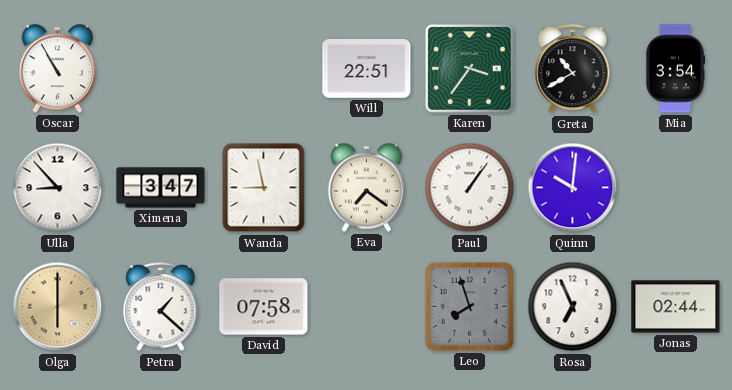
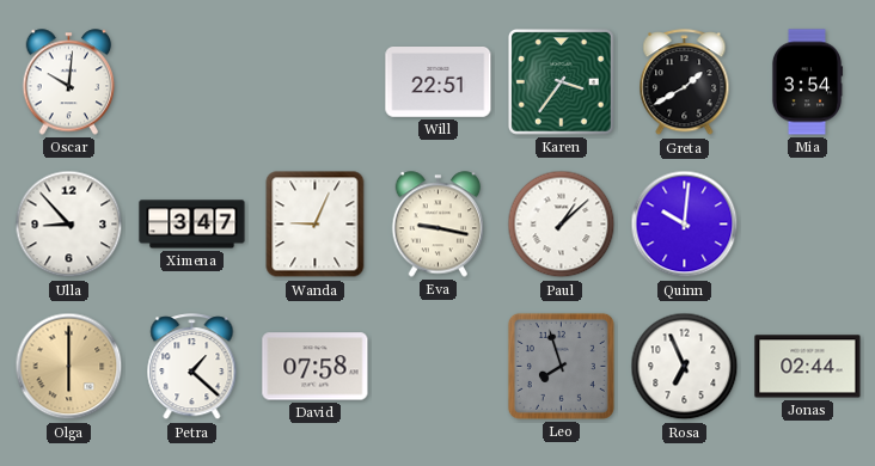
Oscar: 10:55 -> 10:01 (69, 82)
Greta: 10:40 -> 1:40 (685, 82)
Wanda: 8:58 -> 9:04 (316, 225)
Eva: 7:21 -> 9:17 (439, 225)
Paul: 1:06 -> 1:08 (562, 225)
